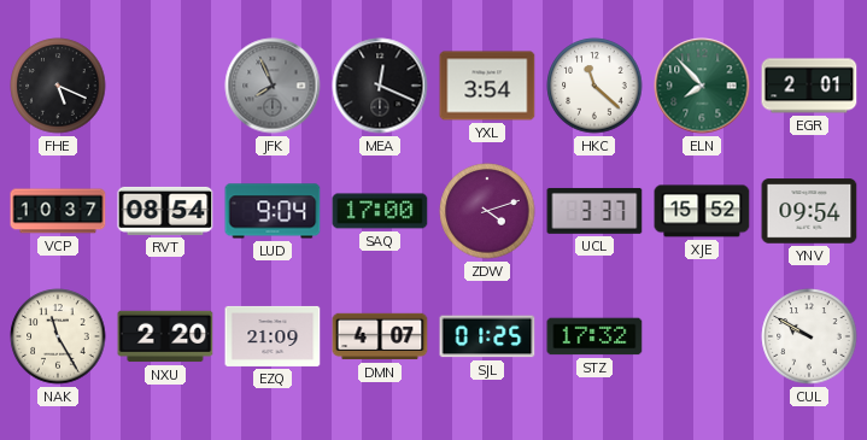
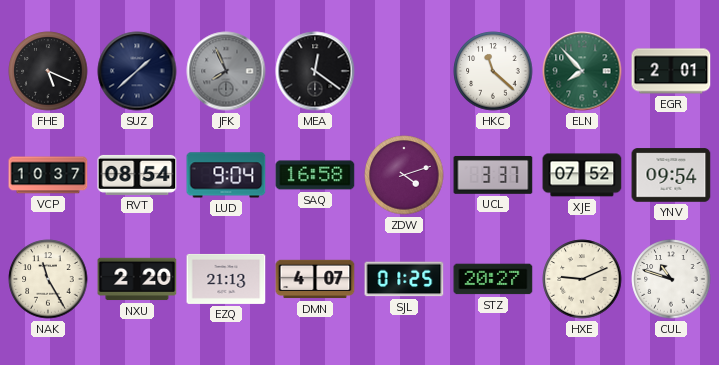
SUZ: none -> 1:38 (137, 71)
MEA: 12:19 -> 12:21 (315, 71)
YXL: 3:54 -> none (487, 86)
SAQ: 17:00 -> 16:58 (315, 175)
XJE: 15:52 -> 07:52 (582, 175)
EZQ: 21:09 -> 21:13 (226, 279)
STZ: 17:32 -> 20:27 (493, 279)
HXE: none -> 9:11 (582, 279)
CUL: 9:50 -> 10:48 (671, 279)
